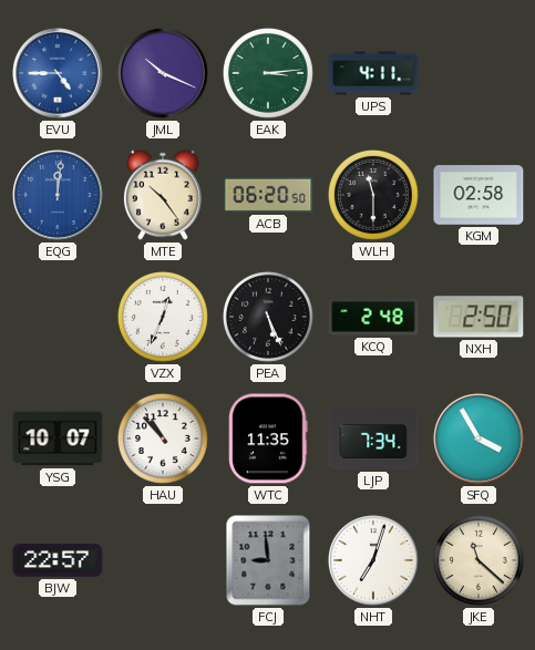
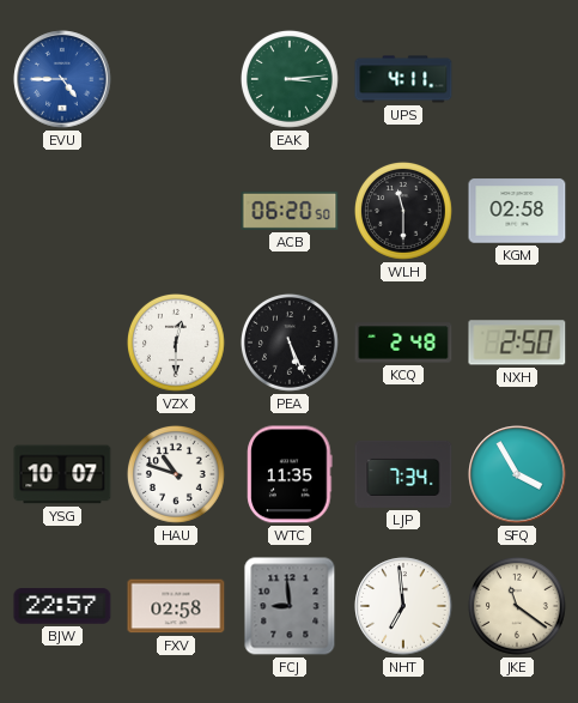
JML: 10:19 -> none (163, 73)
EQG: 12:01 -> none (58, 195)
MTE: 10:24 -> none (163, 195)
VZX: 12:34 -> 12:30 (176, 343)
HAU: 10:53 -> 10:48 (176, 474)
FXV: none -> 02:58 (176, 606)
NHT: 7:03 -> 6:59 (403, 606)
JKE: 11:22 -> 11:21 (517, 606)
